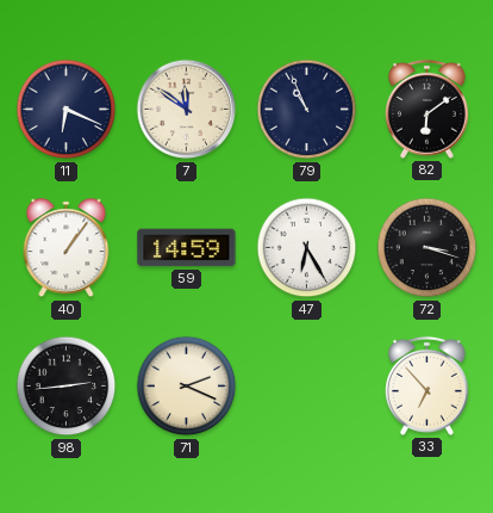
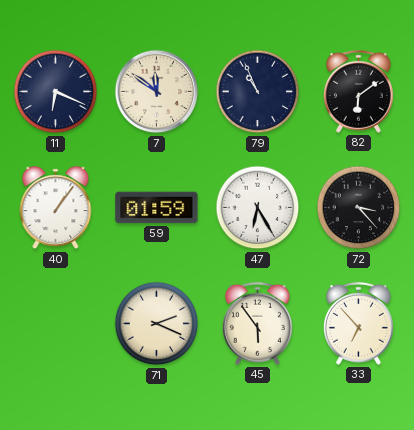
59: 14:59 -> 01:59 (157, 208)
72: 3:18 -> 3:23 (359, 208)
98: 2:44 -> none (67, 387)
45: none -> 5:54 (257, 323)
